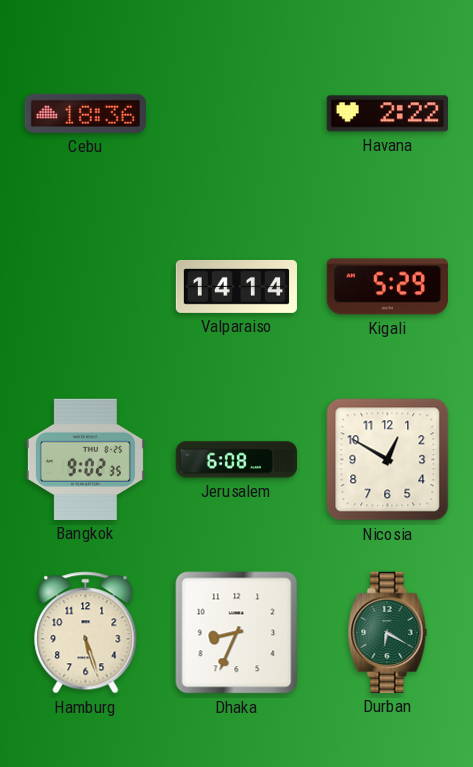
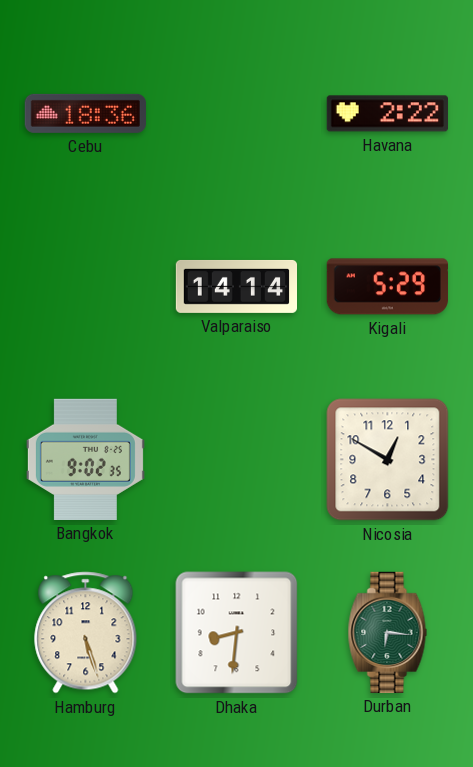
Jerusalem: 6:08 -> none (236, 460)
Dhaka: 8:34 -> 8:31 (237, 633)
Durban: 6:20 -> 6:16 (388, 632)
